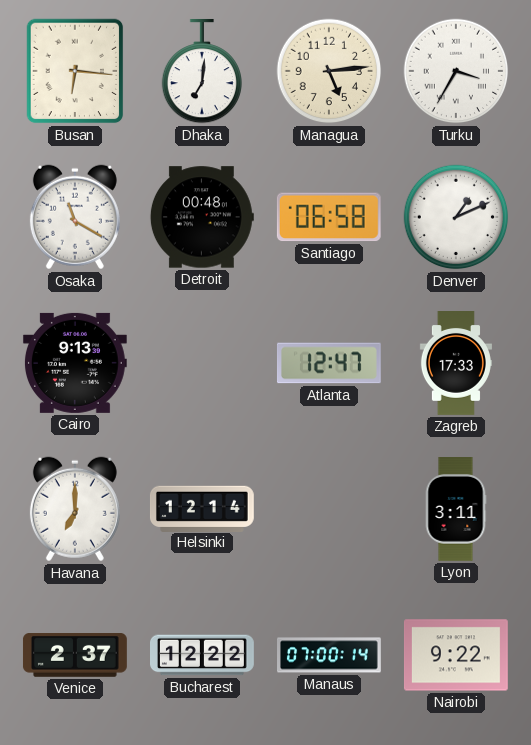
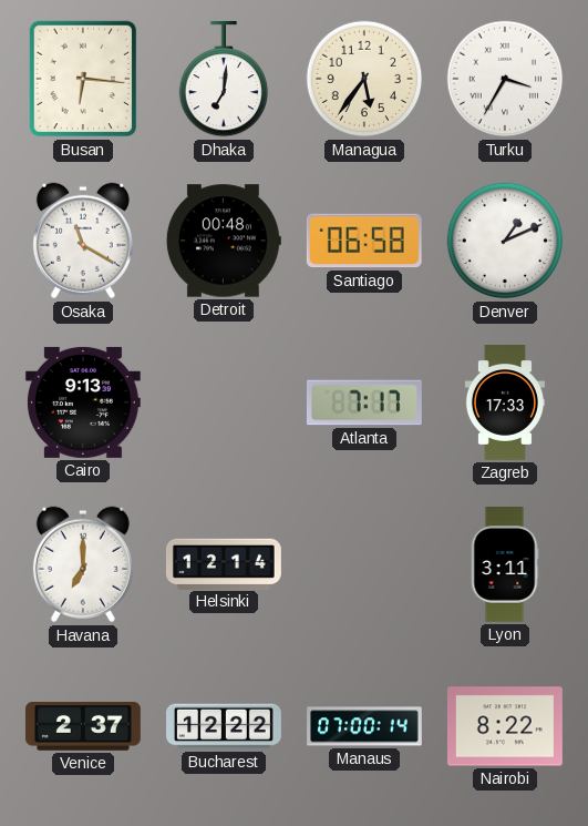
Managua: 5:14 -> 5:36 (364, 79)
Atlanta: 12:47 -> 7:17 (364, 402)
Nairobi: 9:22 -> 8:22 (505, 726)
